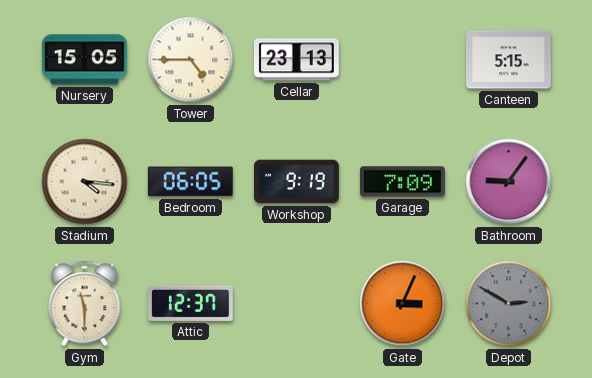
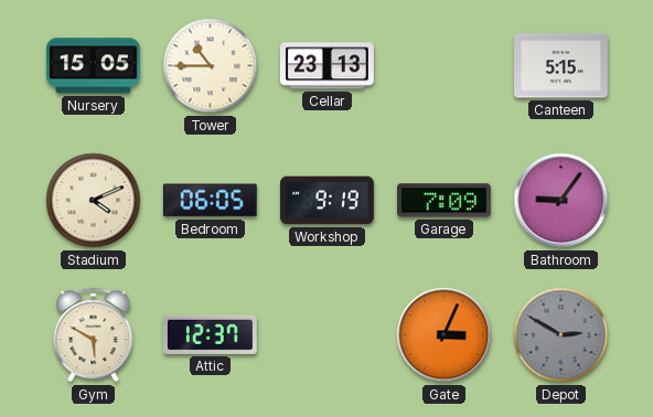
Tower: 4:45 -> 10:45 (211, 66)
Stadium: 4:16 -> 4:11 (94, 201)
Gym: 11:30 -> 5:50 (94, 335)
